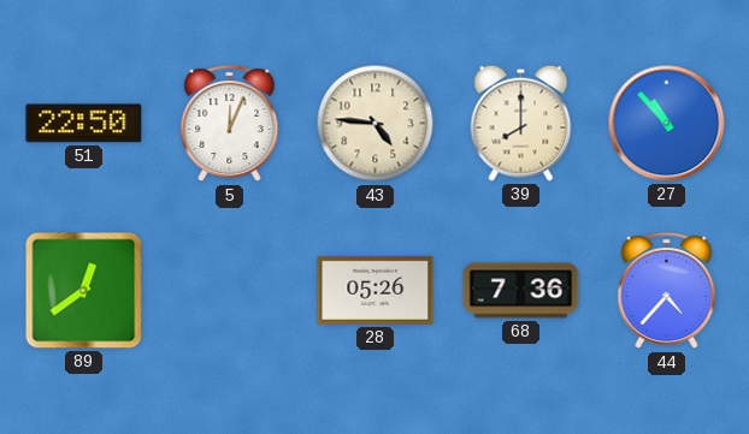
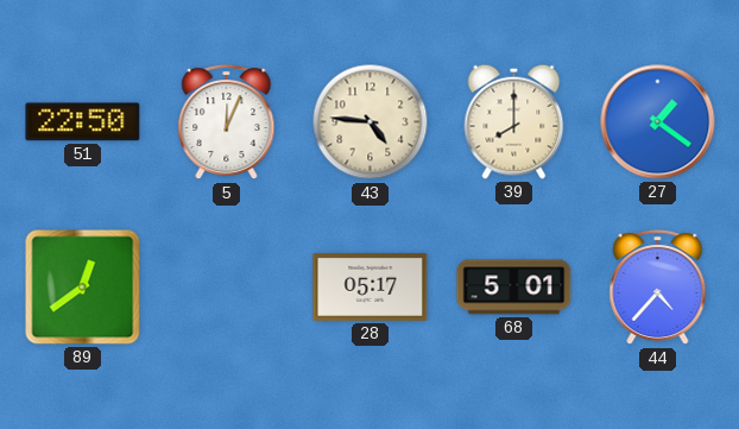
27: 10:53 -> 1:21 (658, 122)
28: 05:26 -> 05:17 (371, 286)
68: 7:36 -> 5:01 (514, 288)
